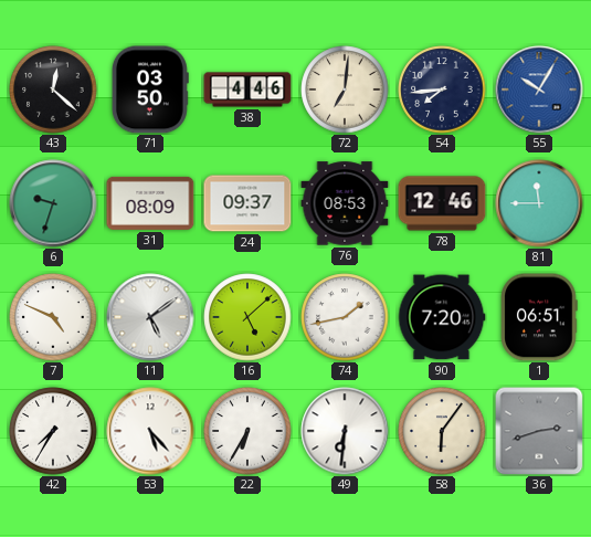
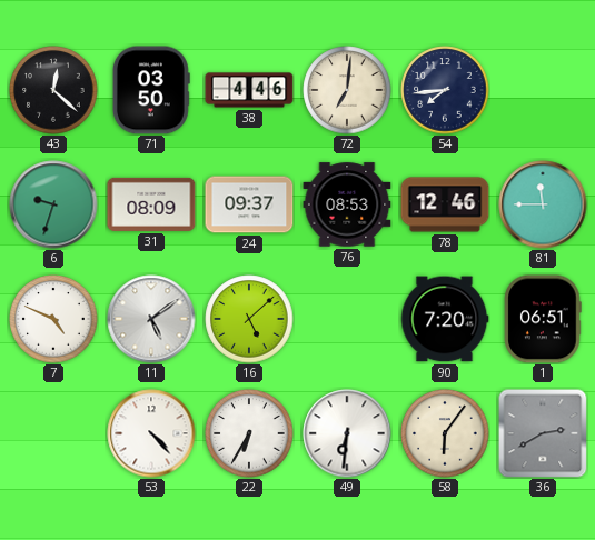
55: 10:05 -> none (539, 89)
74: 1:43 -> none (345, 317)
42: 7:35 -> none (53, 431)
53: 5:23 -> 4:23 (151, 433)
36: 2:42 -> 2:40 (543, 433)
